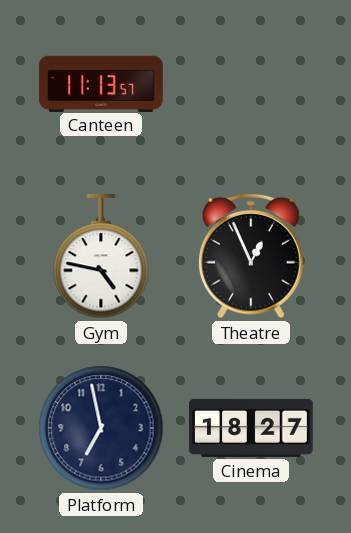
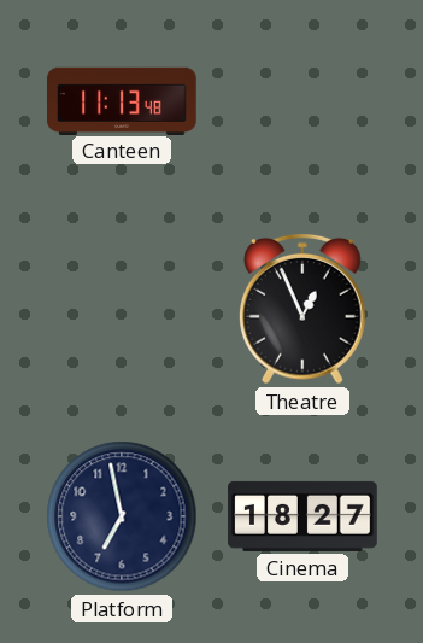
Canteen: 11:13:57 -> 11:13:48 (123, 100)
Gym: 4:47 -> none (101, 257)
